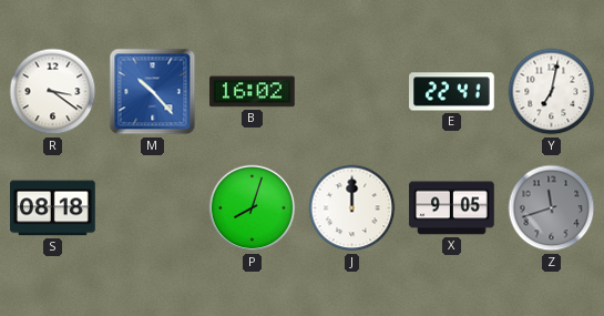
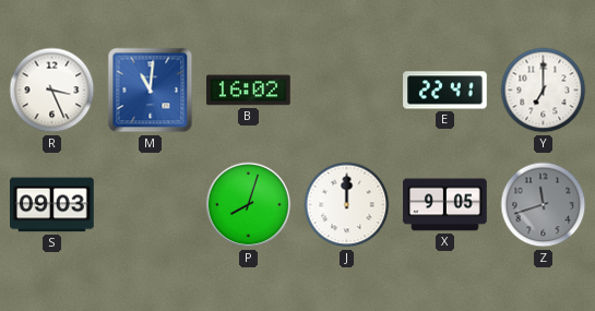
R: 3:21 -> 3:26 (52, 91)
M: 10:23 -> 11:01 (151, 91)
Y: 7:02 -> 7:00 (544, 91)
S: 08:18 -> 09:03 (52, 205)
